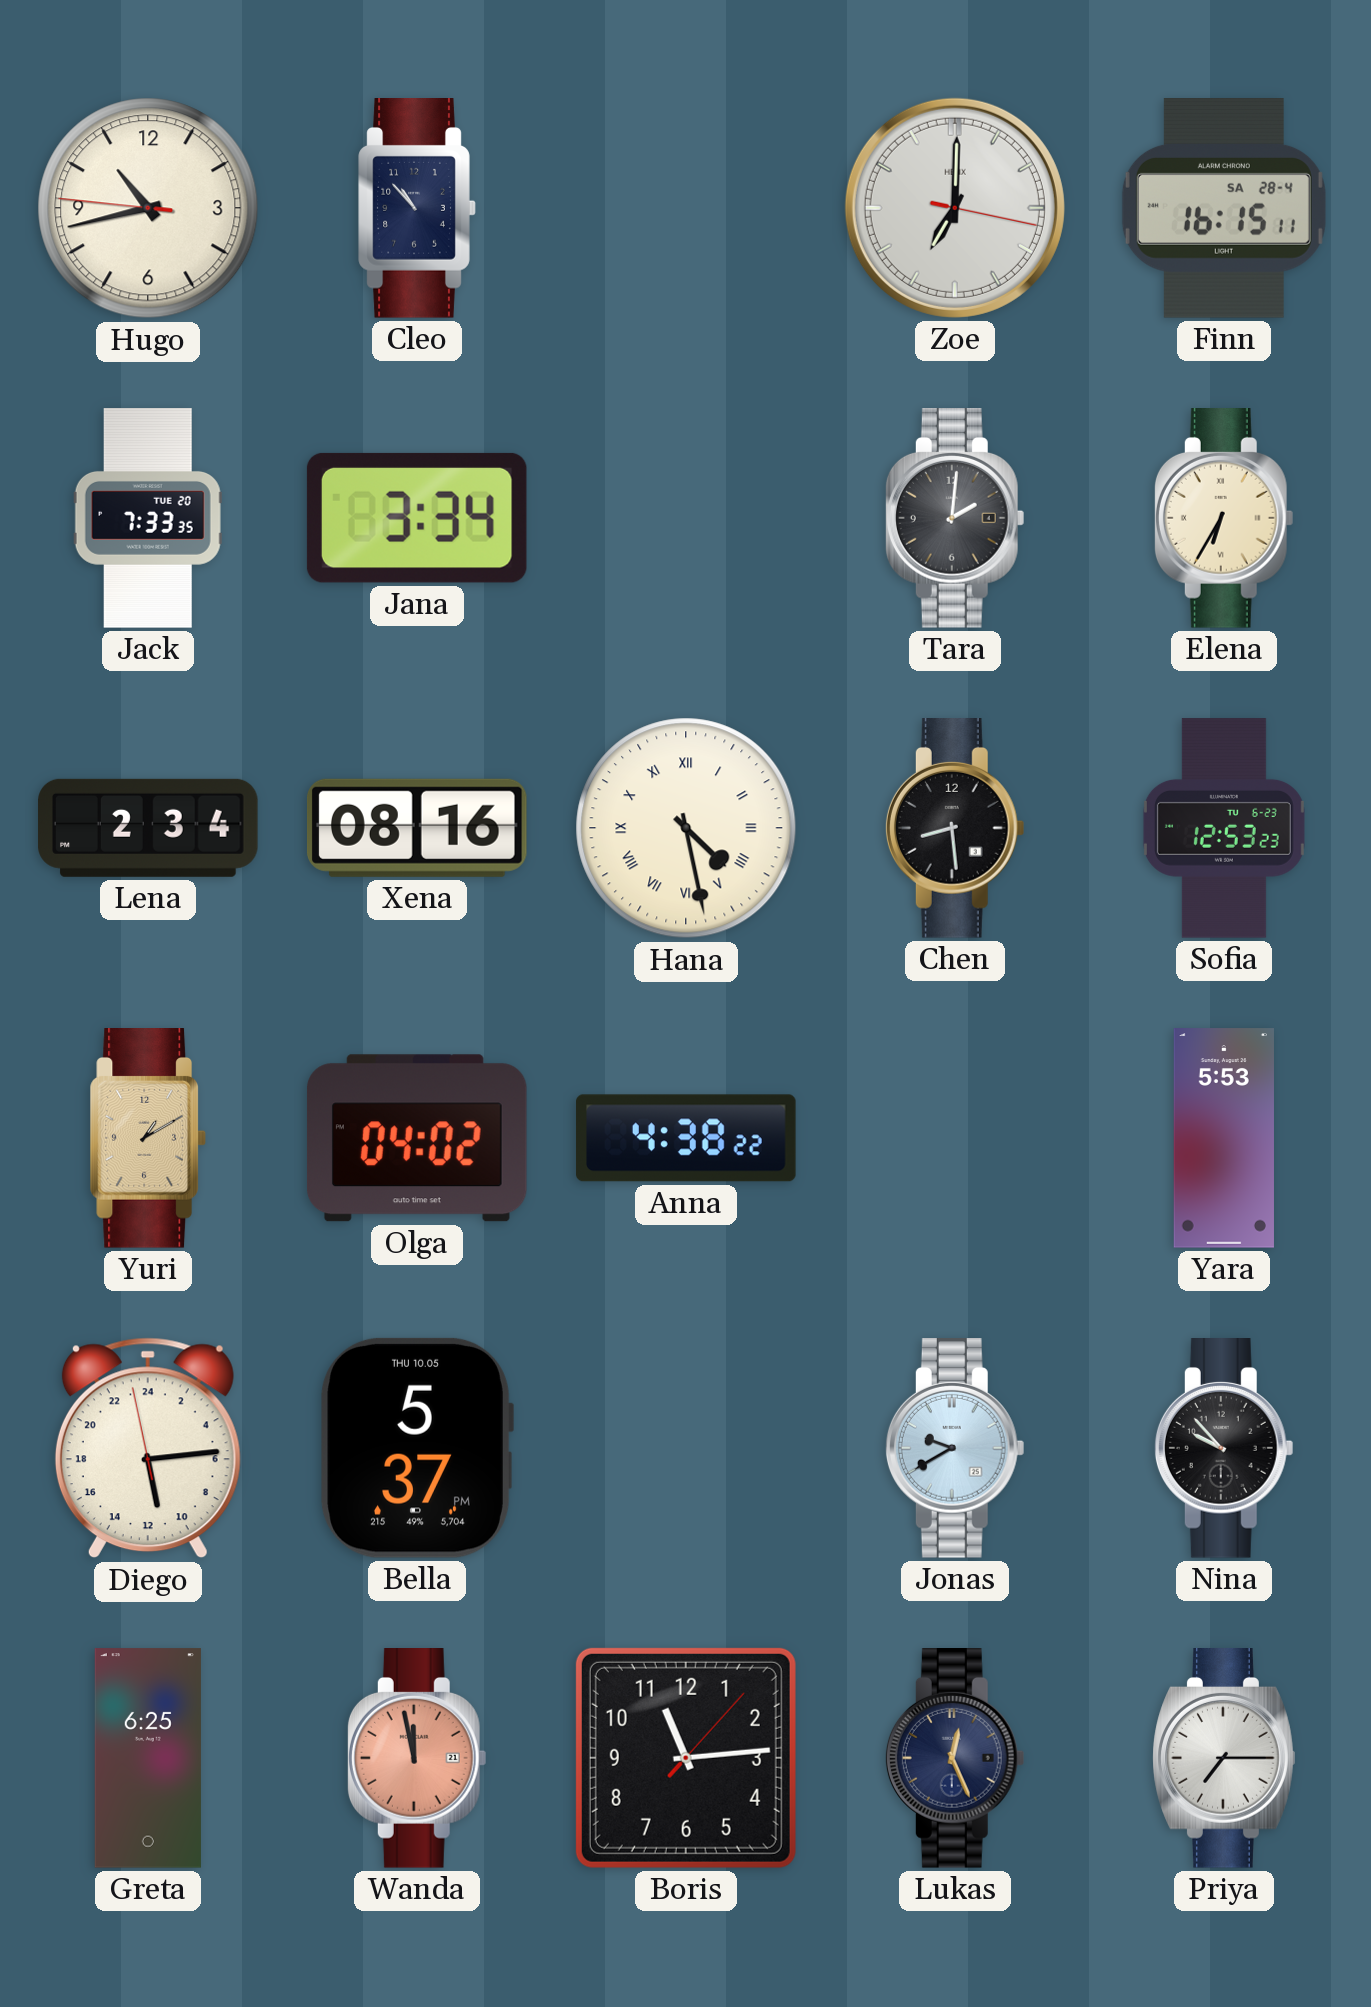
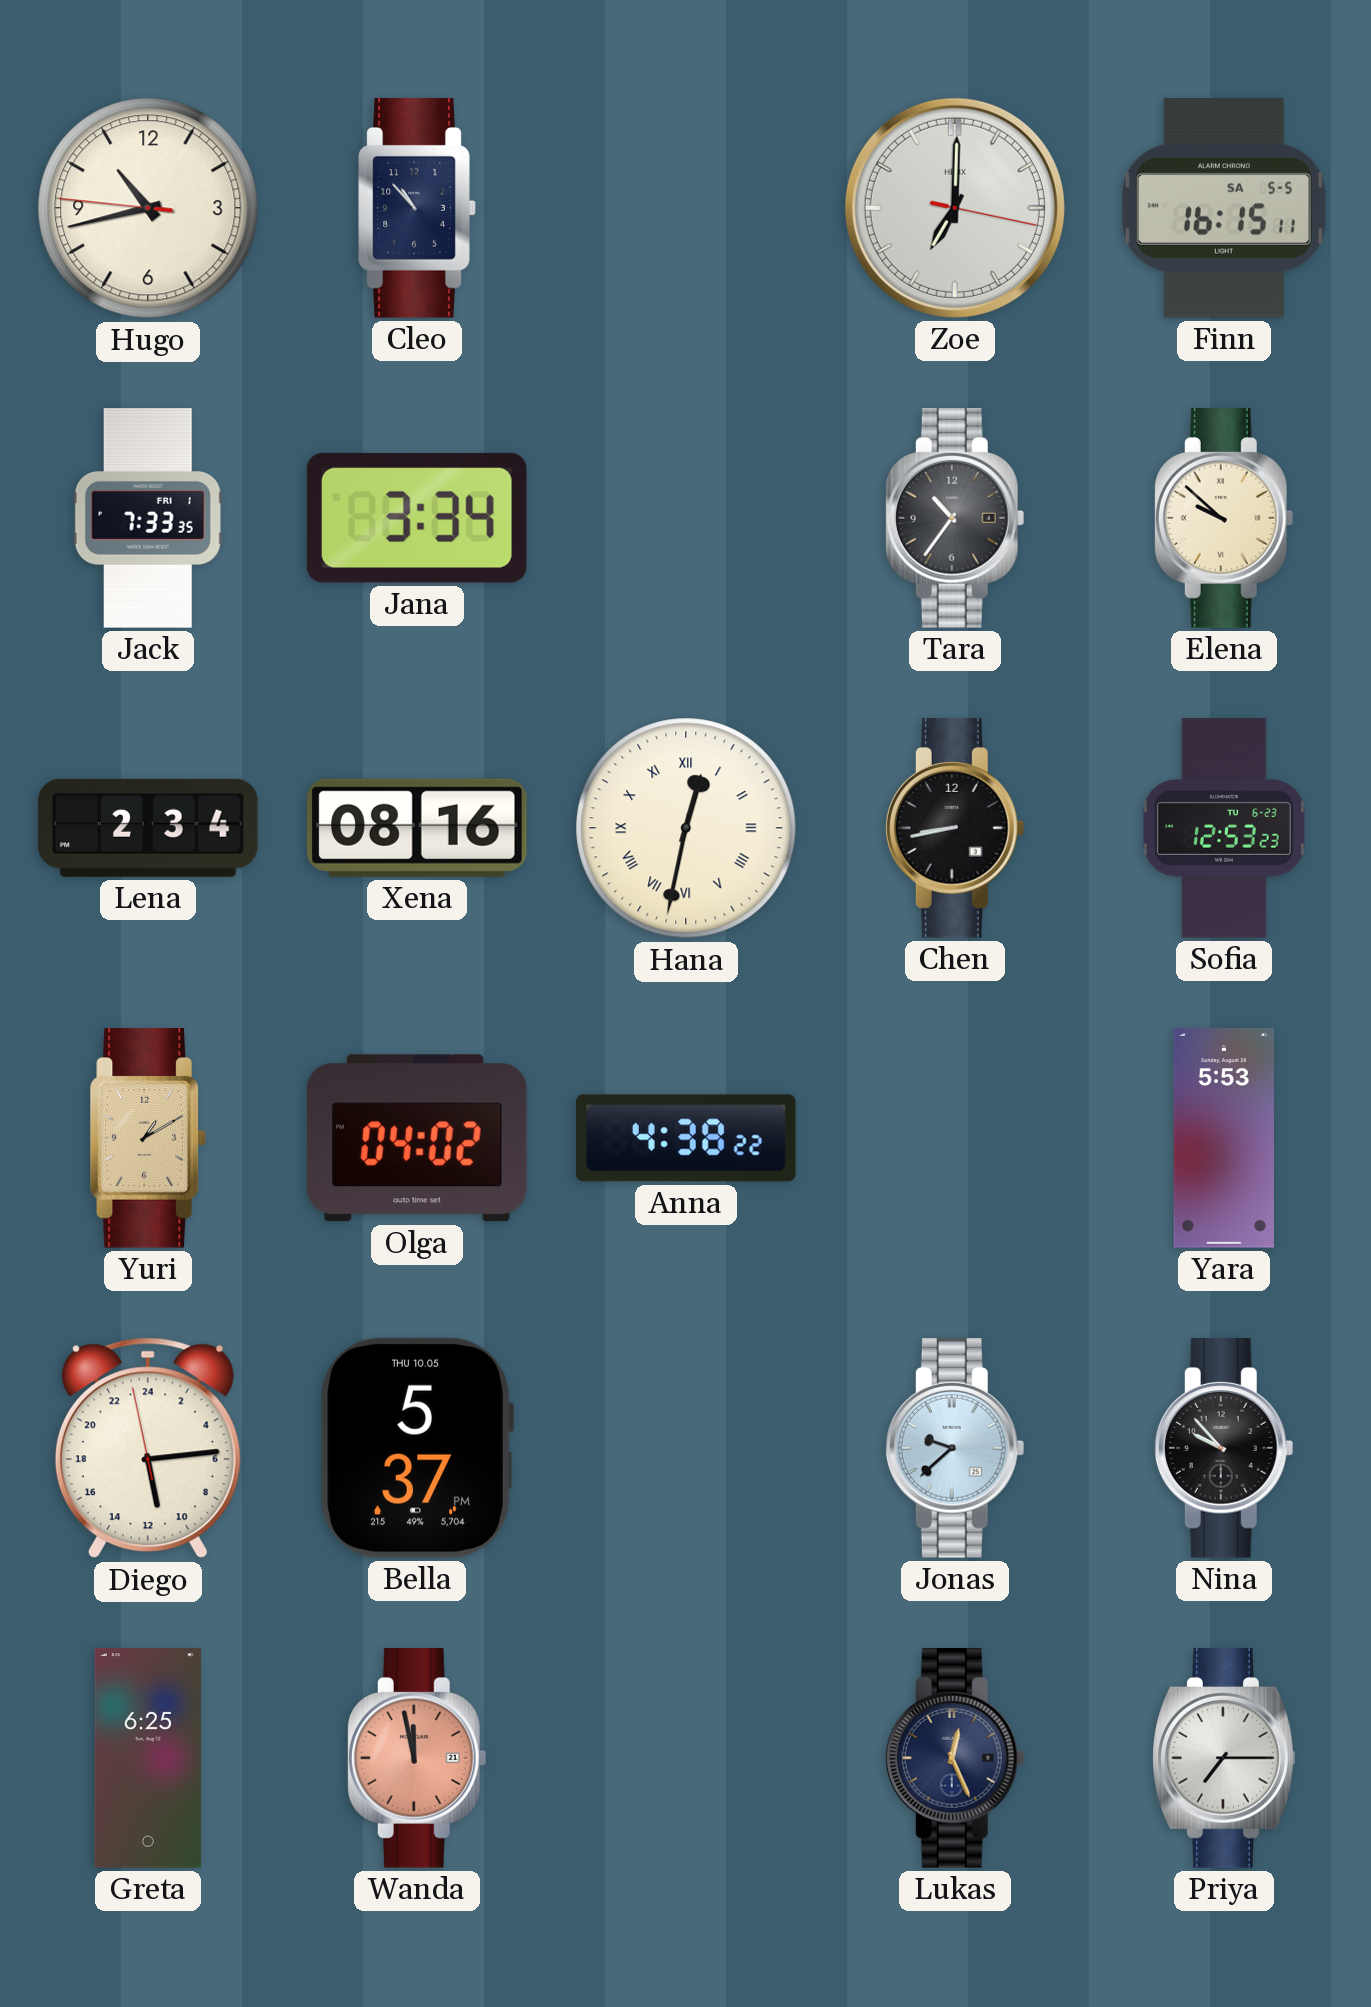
Finn date: SA 28-4 -> SA 5-5 (1224, 209)
Jack date: TUE 20 -> FRI 1 (148, 518)
Tara: 2:01 -> 10:36 (955, 519)
Elena: 6:35 -> 9:52 (1224, 519)
Hana: 4:28 -> 12:32 (686, 828)
Chen: 8:29 -> 8:43 (955, 829)
Jonas: 9:40 -> 9:38 (955, 1449)
Boris: 11:14 -> none (686, 1758)
